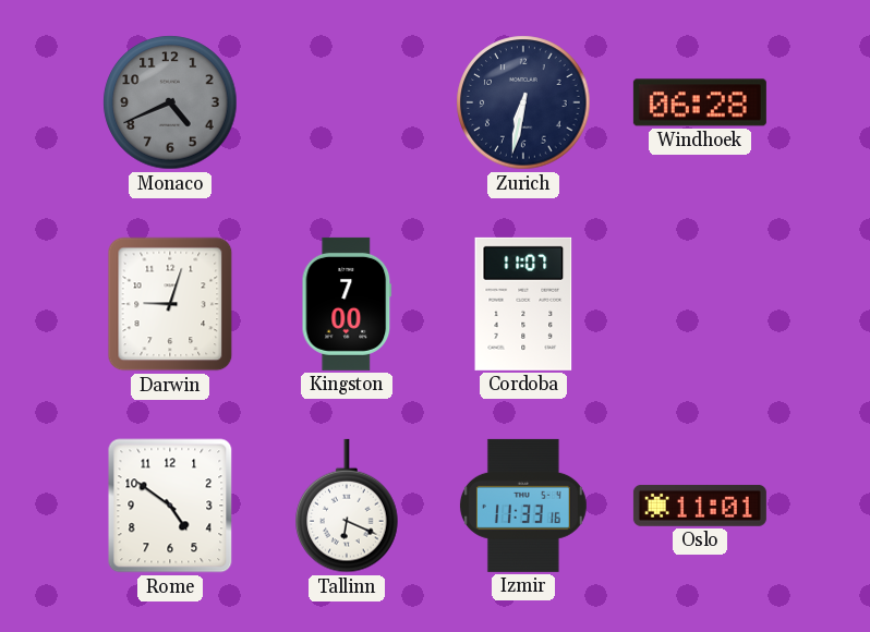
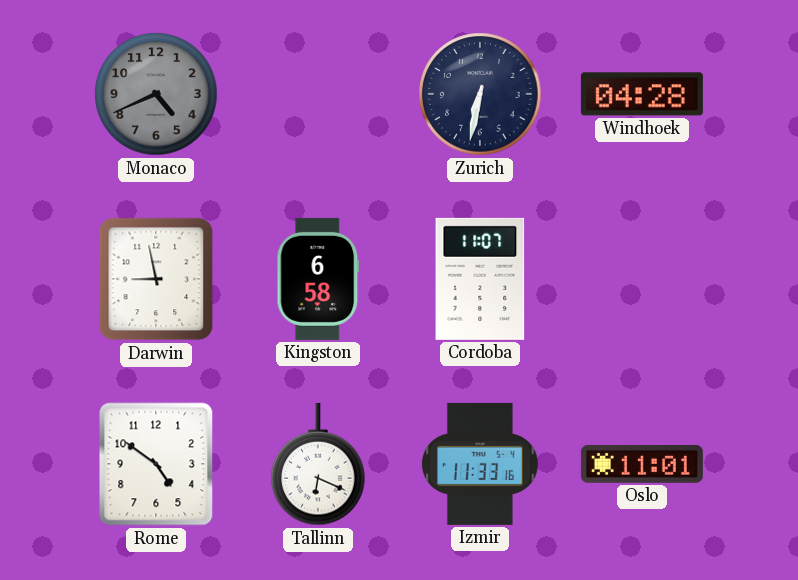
Windhoek: 06:28 -> 04:28 (642, 94)
Darwin: 9:03 -> 8:58 (156, 279)
Kingston: 7:00 -> 6:58 (318, 279)
